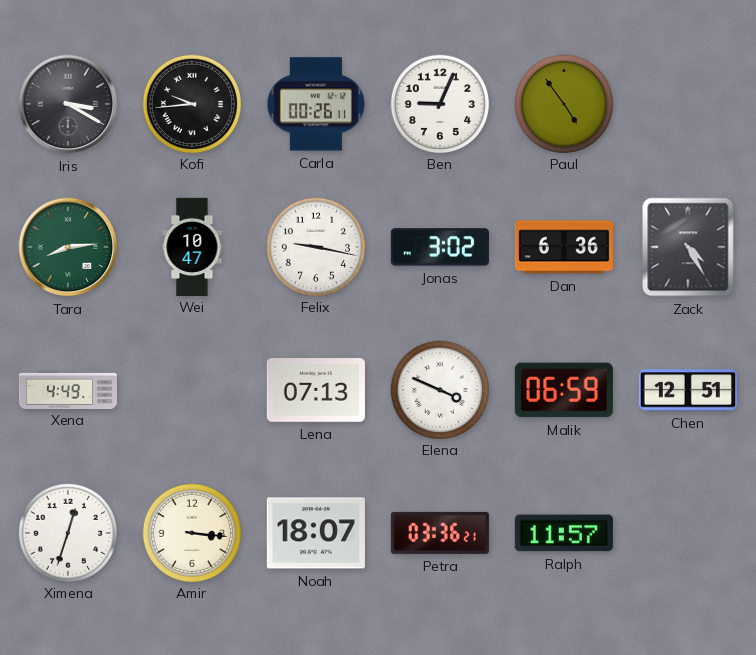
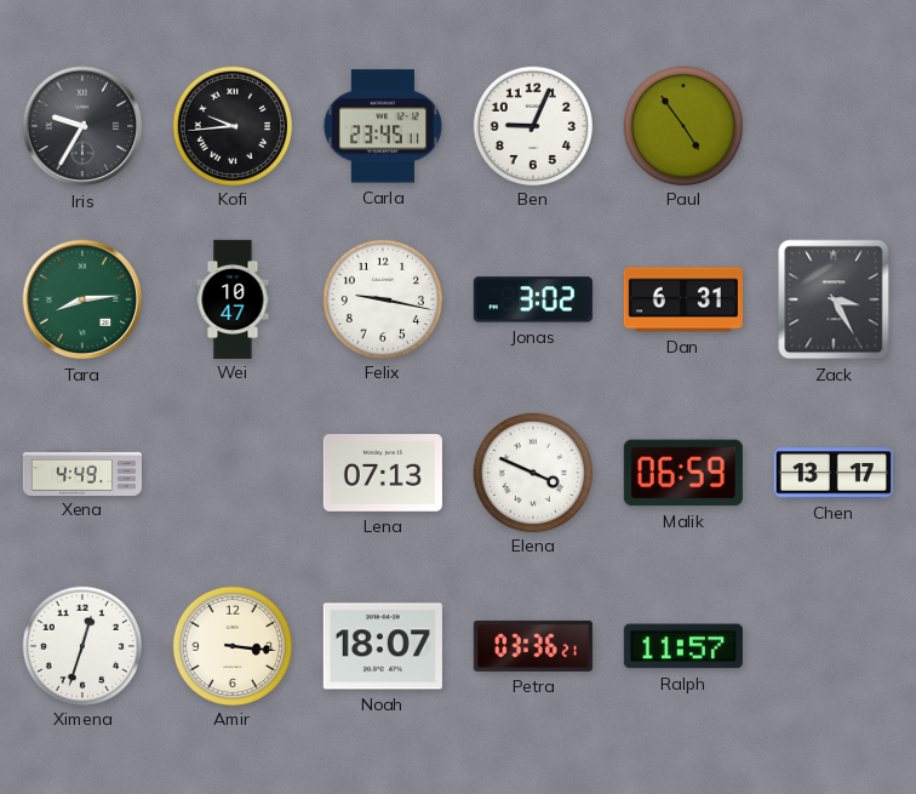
Iris: 3:20 -> 9:35 (82, 126)
Carla: 00:26 -> 23:45 (382, 126)
Dan: 6:36 -> 6:31 (683, 299)
Zack: 4:25 -> 3:25 (834, 299)
Chen: 12:51 -> 13:17 (834, 473)
